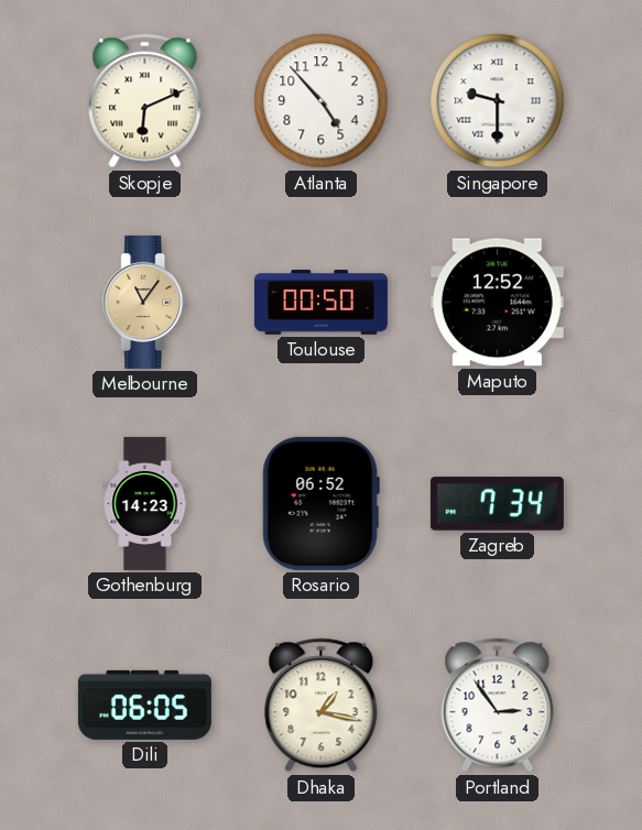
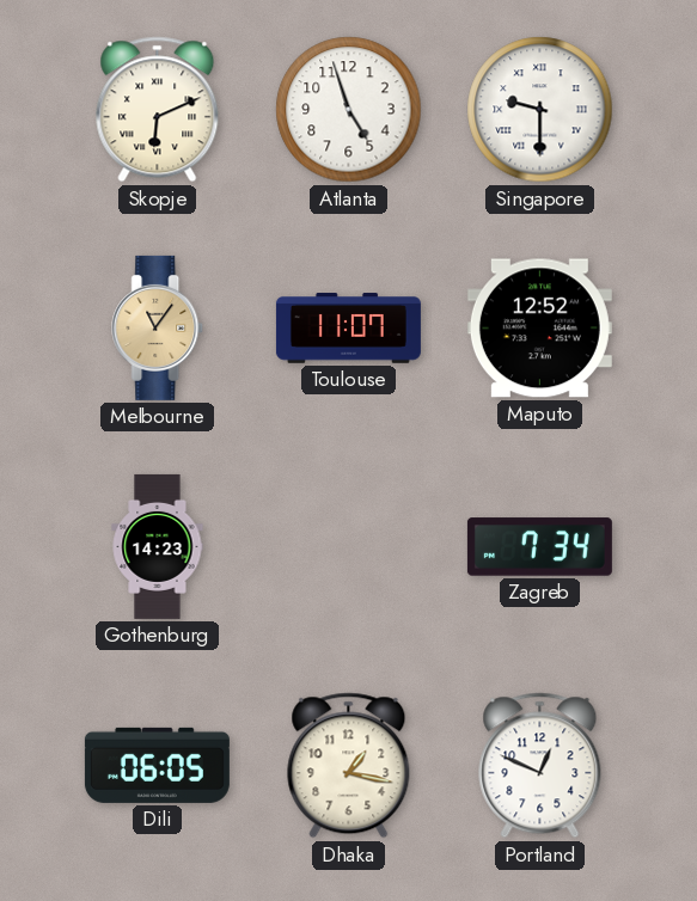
Atlanta: 4:53 -> 4:57 (349, 110)
Toulouse: 00:50 -> 11:07 (348, 329)
Rosario: 06:52 -> none (320, 503)
Portland: 2:54 -> 12:49 (540, 766)
